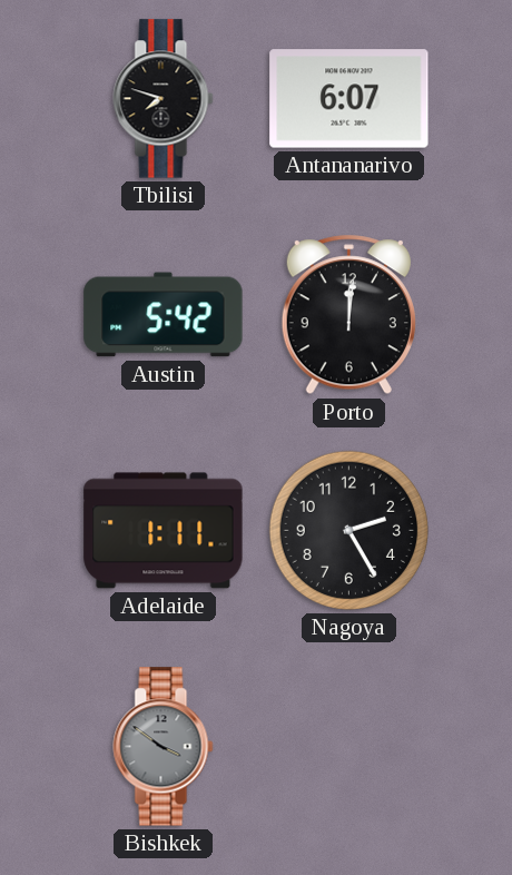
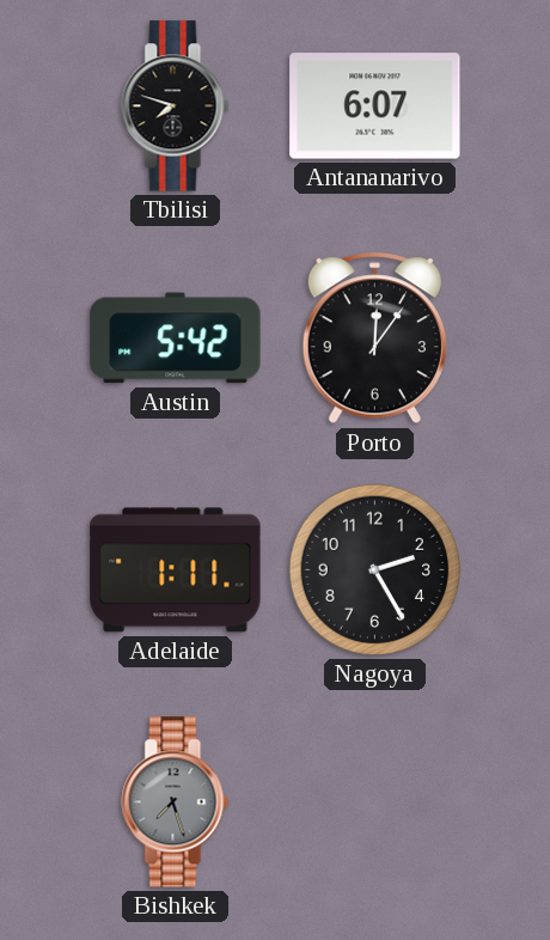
Porto: 12:01 -> 12:06 (374, 338)
Bishkek: 3:51 -> 7:27 (176, 802)
